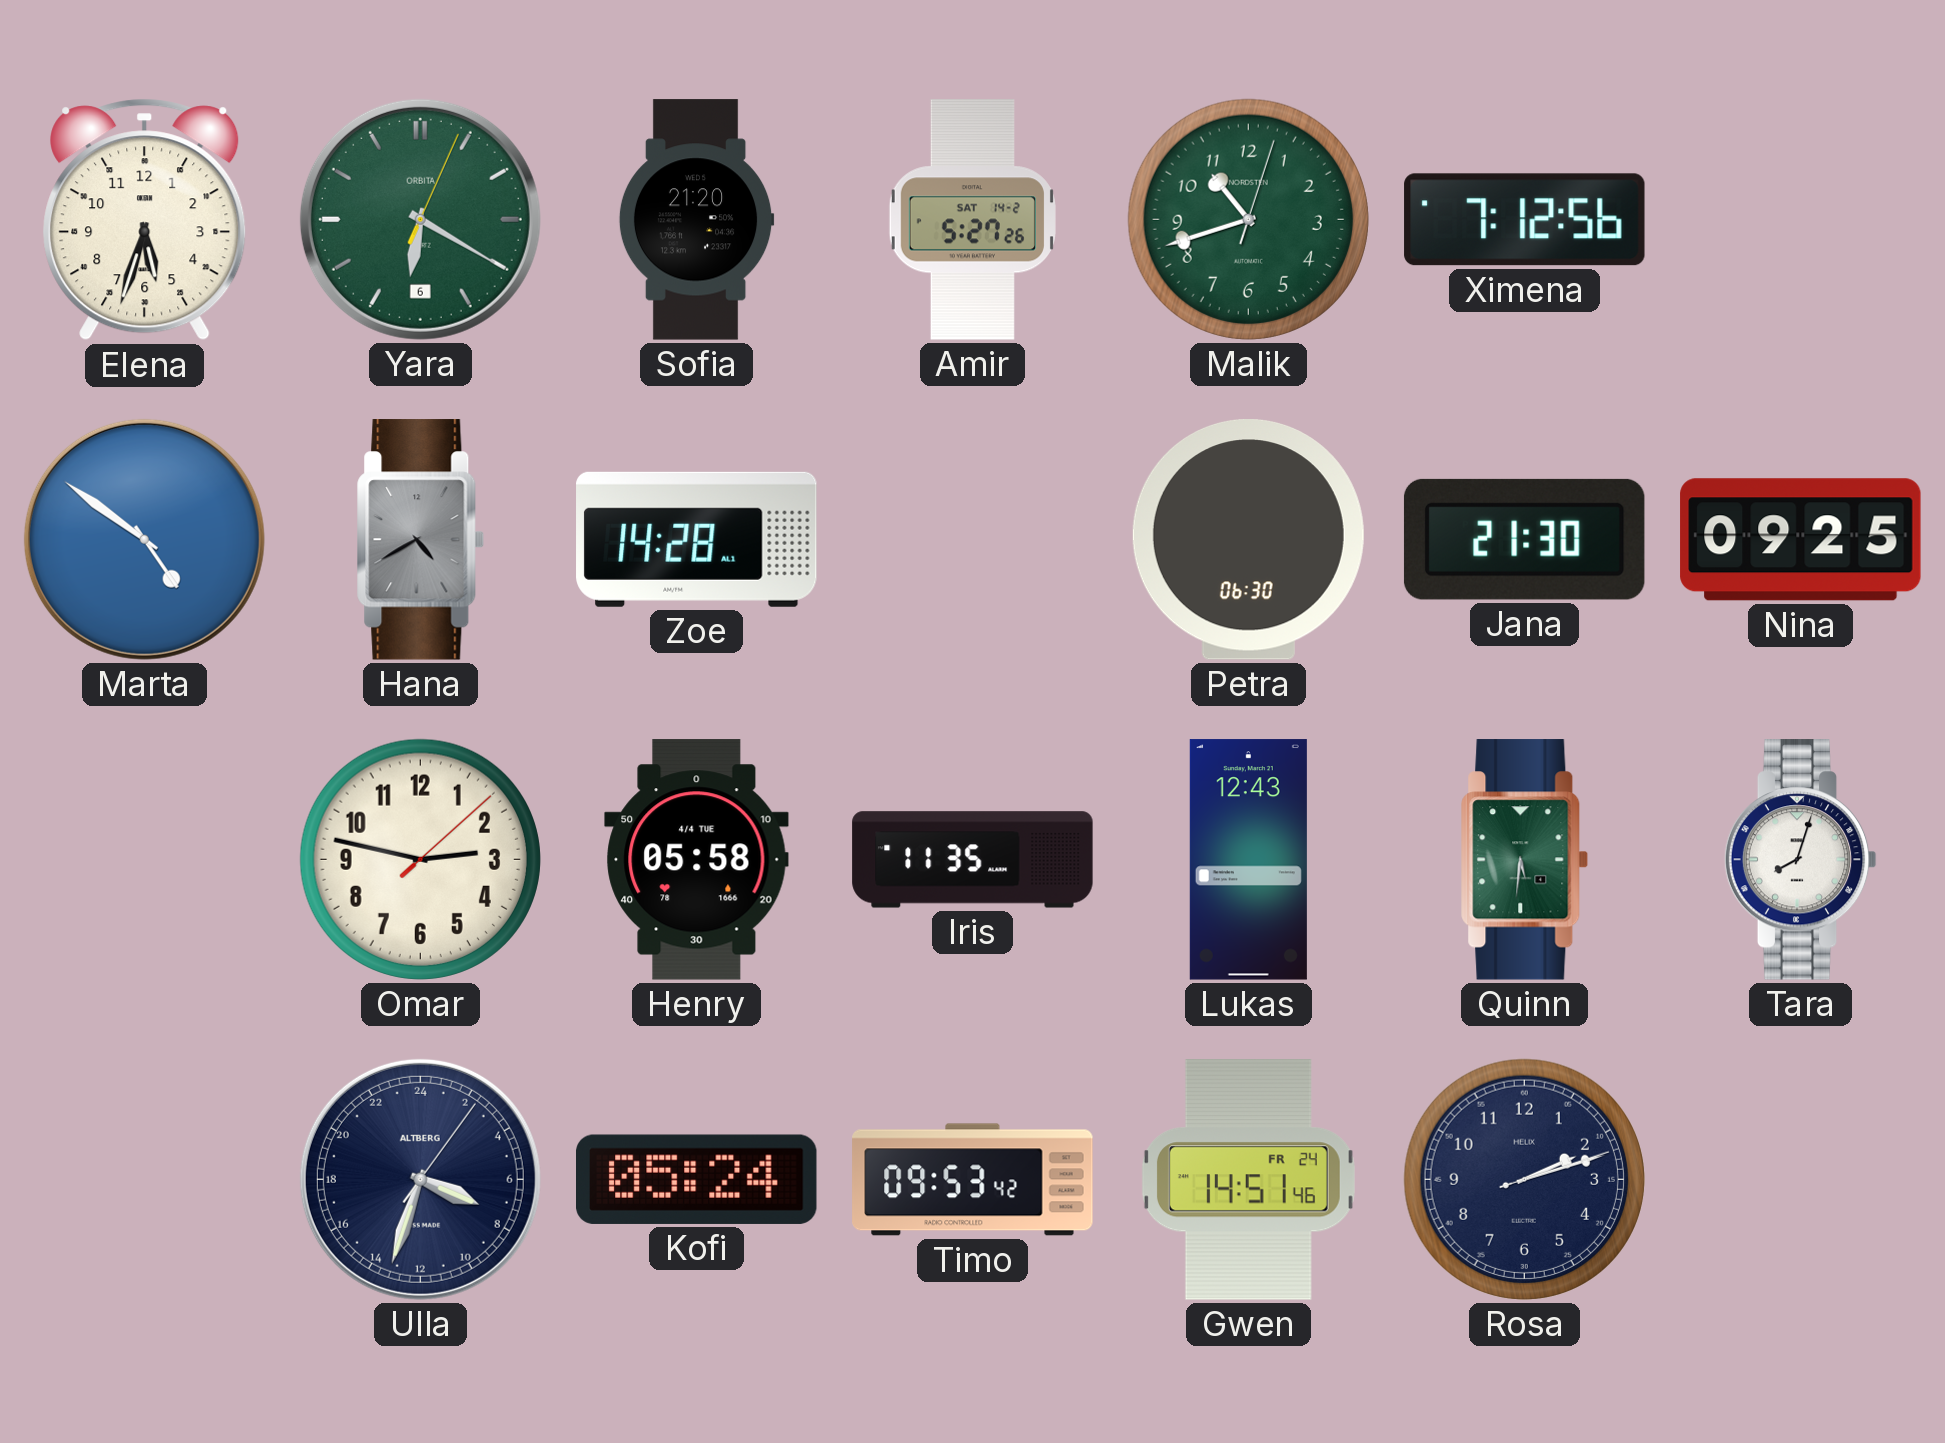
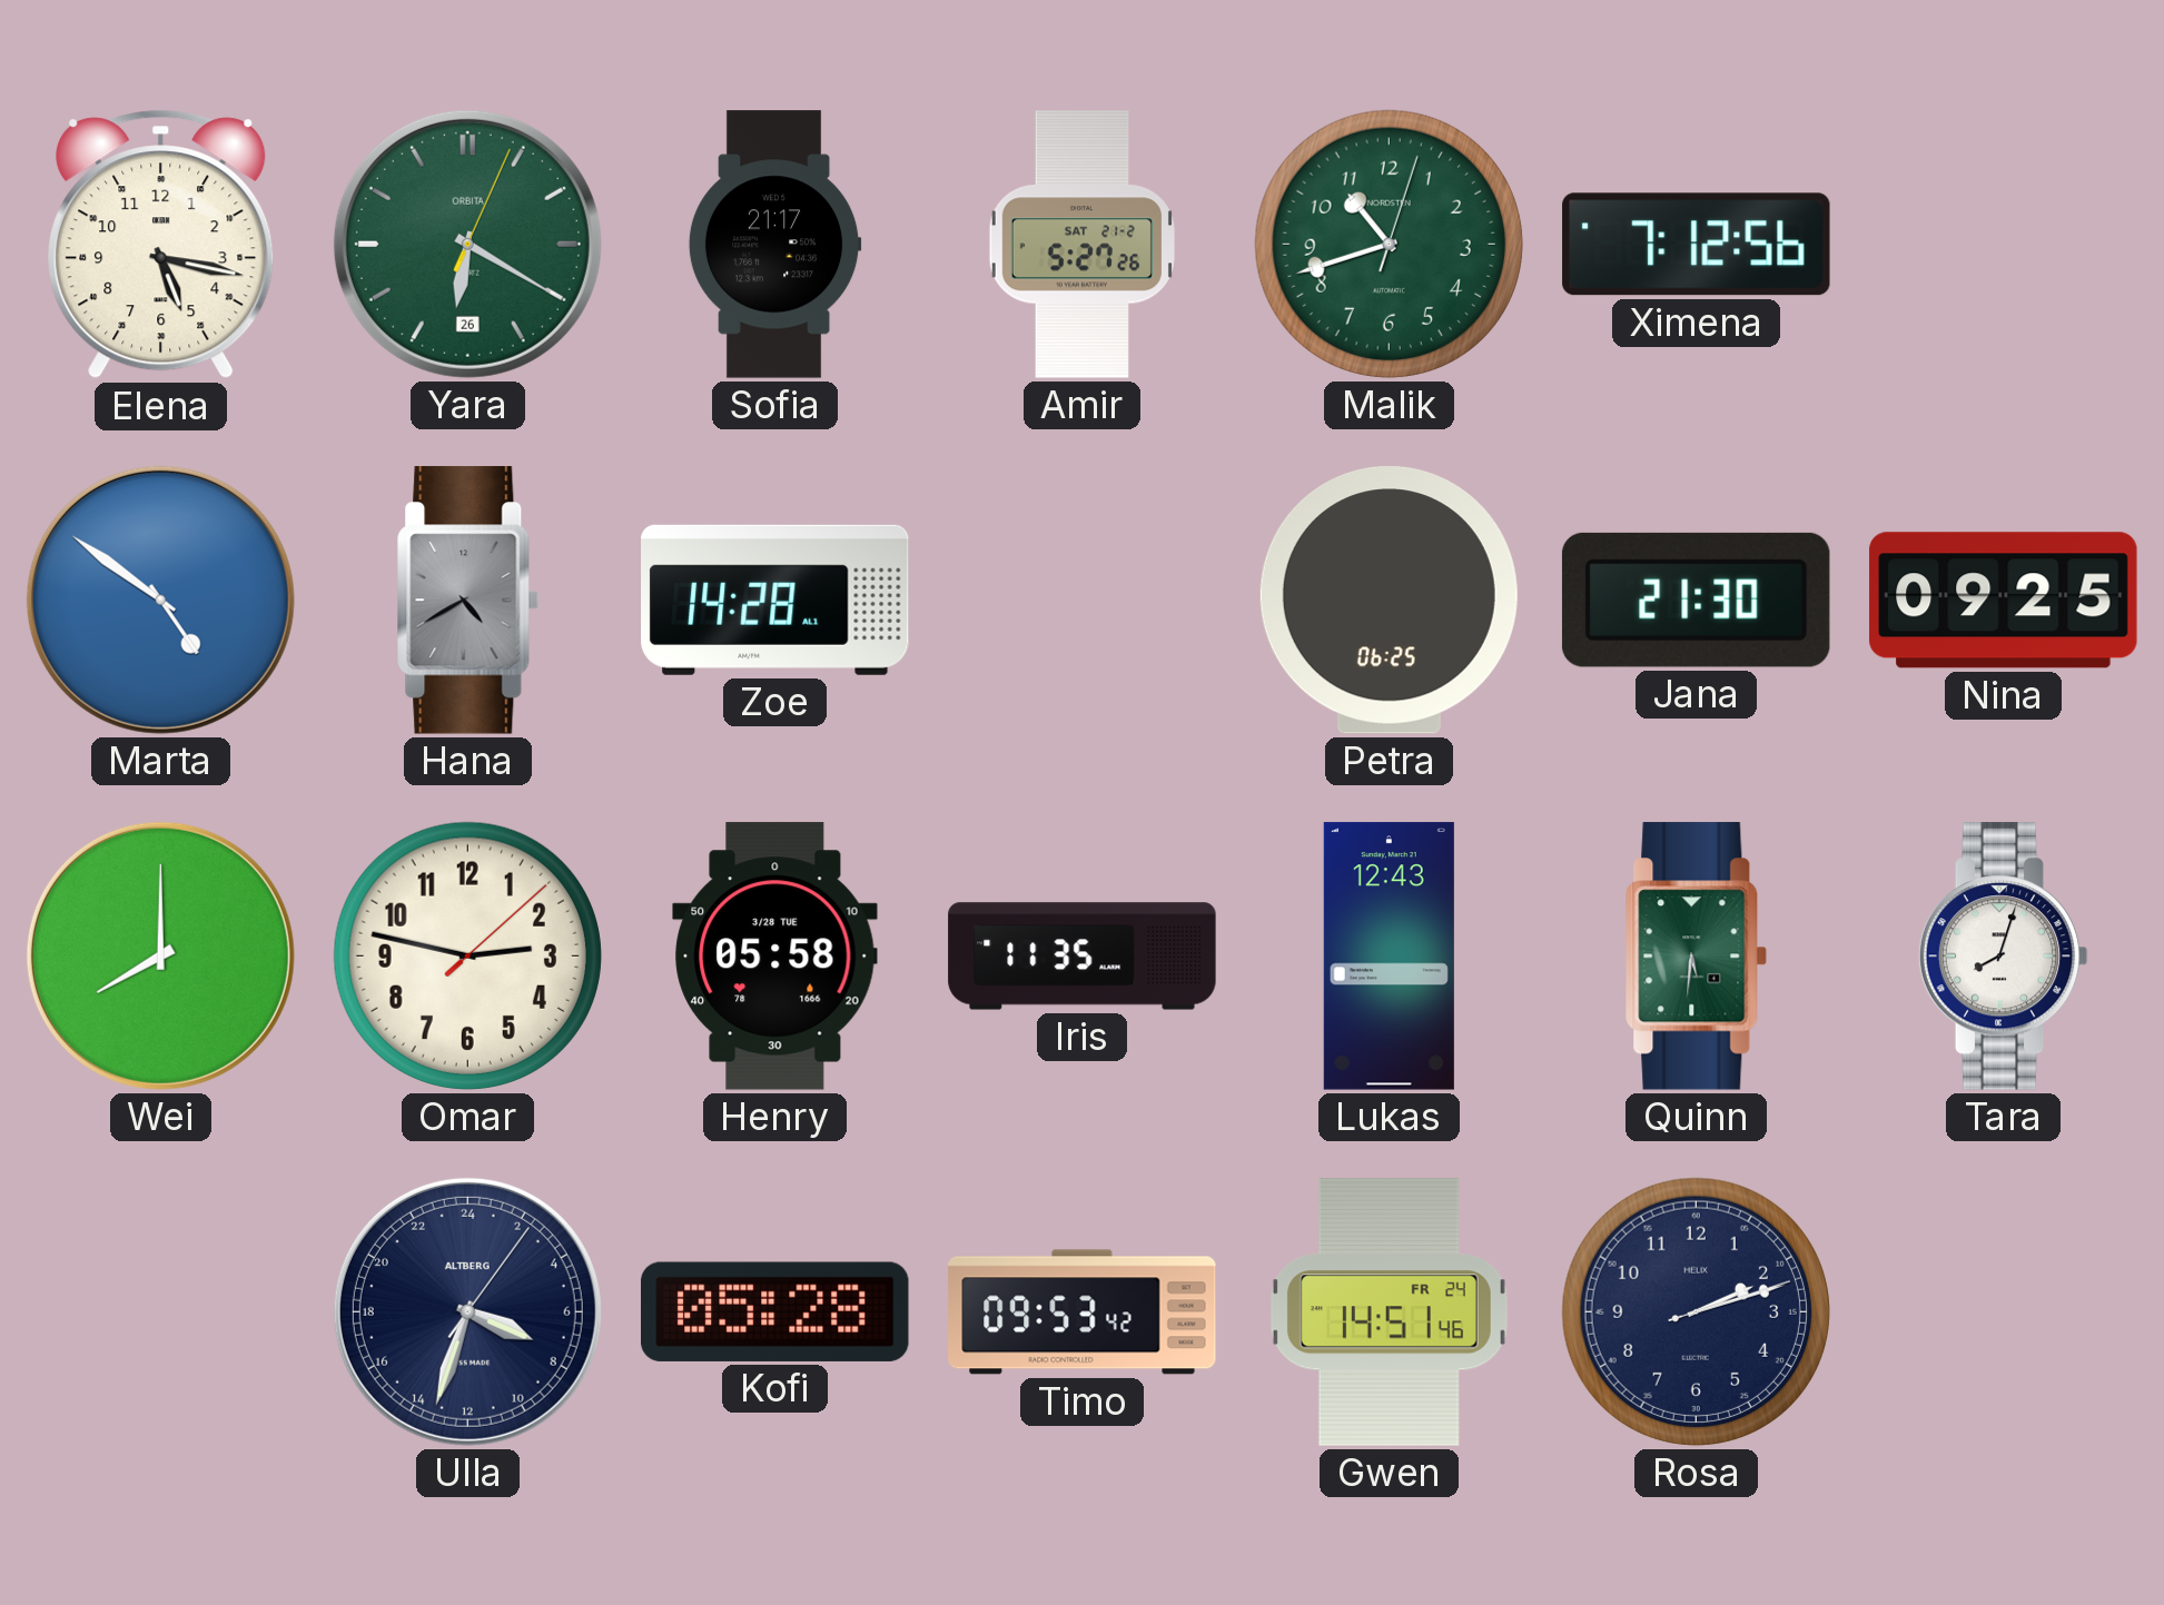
Elena: 5:33 -> 5:17 (161, 245)
Yara date: 6 -> 26 (467, 244)
Sofia: 21:20 -> 21:17 (774, 245)
Amir date: SAT 14-2 -> SAT 21-2 (1081, 245)
Petra: 06:30 -> 06:25 (1389, 601)
Wei: none -> 8:00 (160, 955)
Henry date: 4/4 TUE -> 3/28 TUE (775, 957)
Kofi: 05:24 -> 05:28 (775, 1311)
